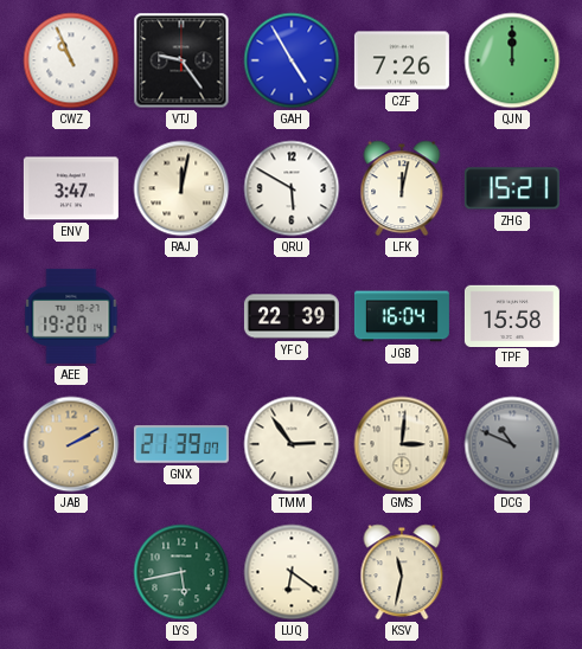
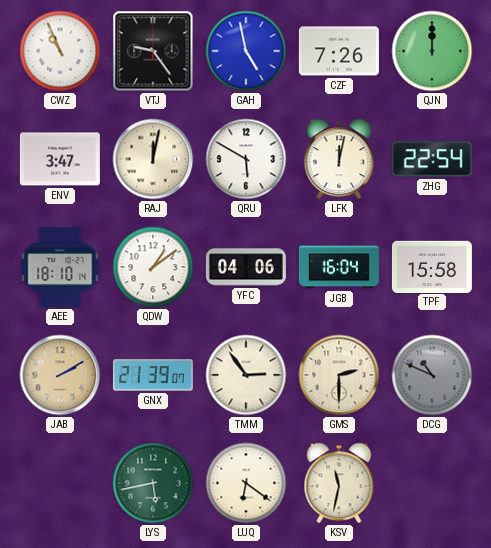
GAH: 4:55 -> 4:58 (246, 51)
ZHG: 15:21 -> 22:54 (432, 159)
AEE: 19:20 -> 18:10 (60, 267)
QDW: none -> 1:09 (153, 267)
YFC: 22:39 -> 04:06 (246, 267)
GMS: 3:01 -> 2:30 (339, 375)
